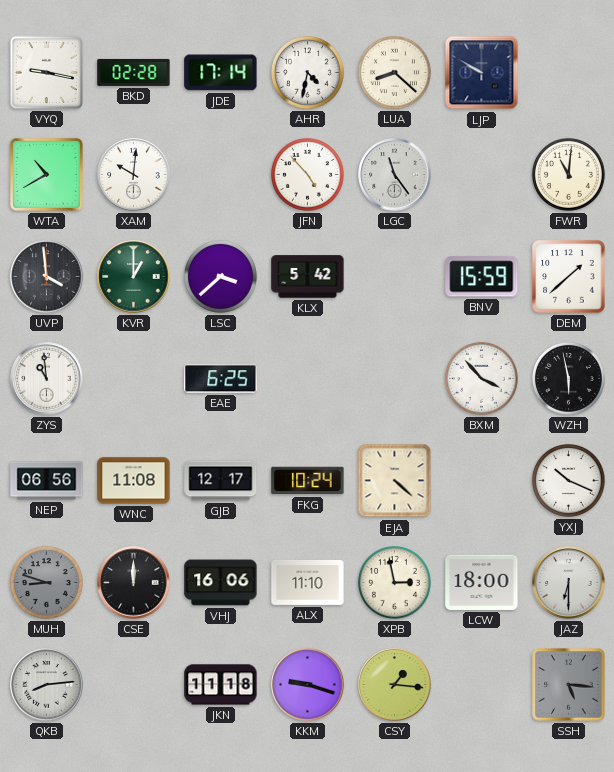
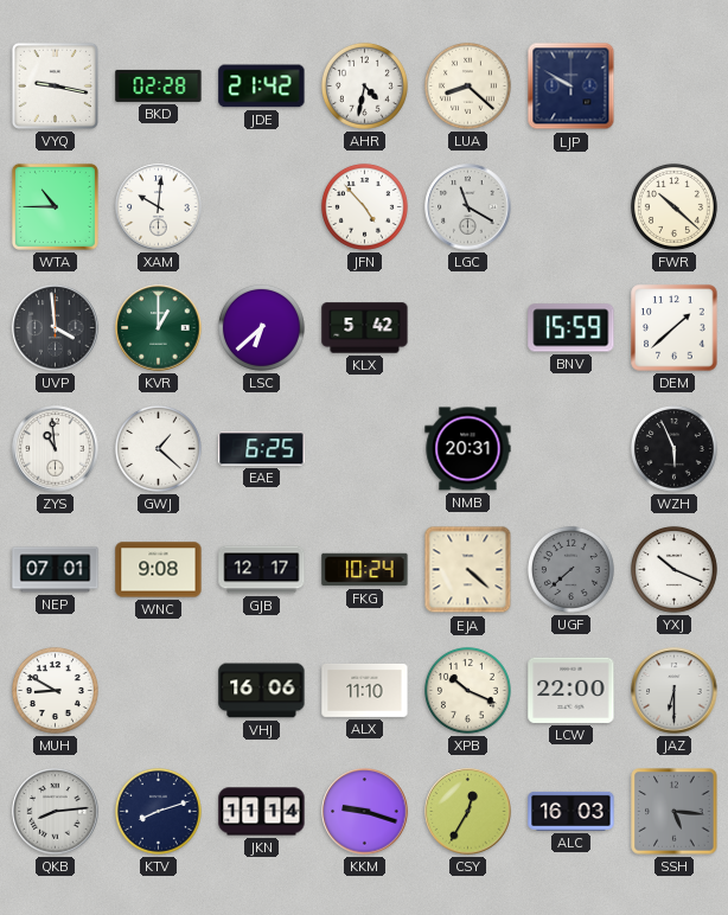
JDE: 17:14 -> 21:42 (262, 87)
WTA: 10:40 -> 10:45 (55, 206)
LGC: 11:24 -> 11:20 (468, 207)
FWR: 11:01 -> 10:22 (673, 206)
LSC: 3:38 -> 6:38 (261, 327)
GWJ: none -> 1:22 (158, 448)
NMB: none -> 20:31 (468, 449)
BXM: 3:53 -> none (481, 378)
WZH: 5:58 -> 5:56 (673, 448)
NEP: 06:56 -> 07:01 (56, 570)
WNC: 11:08 -> 9:08 (159, 570)
UGF: none -> 7:38 (570, 569)
MUH: 8:48 -> 8:50 (55, 690)
MUH dial: grey -> white (55, 690)
CSE: 12:00 -> none (134, 583)
XPB: 2:58 -> 10:19 (467, 690)
LCW: 18:00 -> 22:00 (571, 690)
KTV: none -> 8:12 (158, 811)
JKN: 11:18 -> 11:14 (262, 812)
CSY: 1:16 -> 12:35 (468, 812)
ALC: none -> 16:03 (571, 811)
